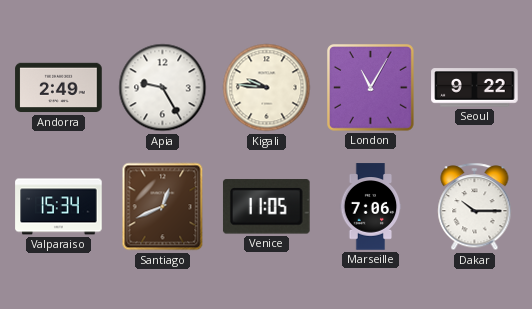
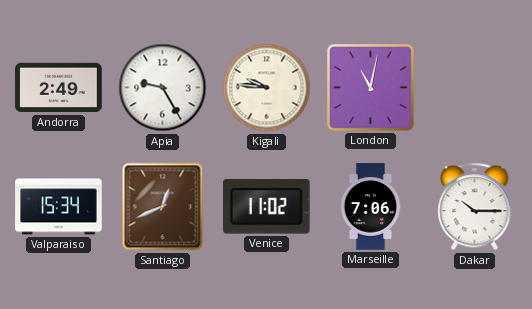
London: 11:05 -> 11:02 (371, 88)
Seoul: 9:22 -> none (475, 88)
Venice: 11:05 -> 11:02 (266, 207)
